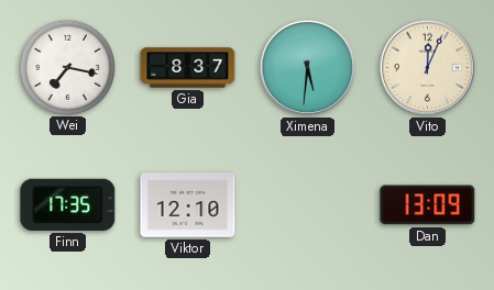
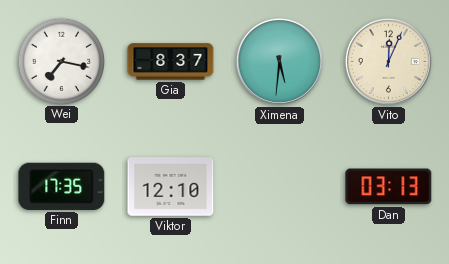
Dan: 13:09 -> 03:13 (389, 187)
